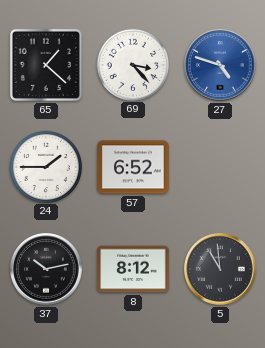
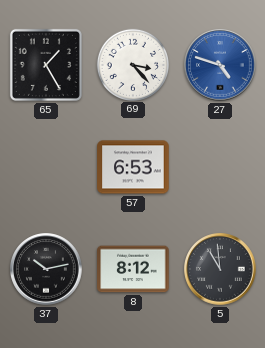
65: 1:22 -> 1:25 (46, 65)
24: 1:45 -> none (45, 166)
57: 6:52 -> 6:53 (133, 167)
